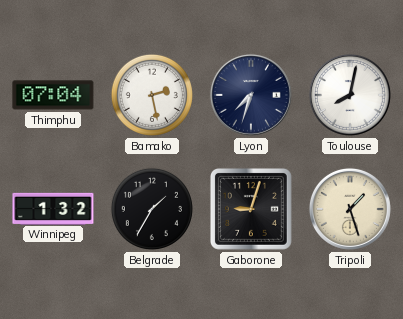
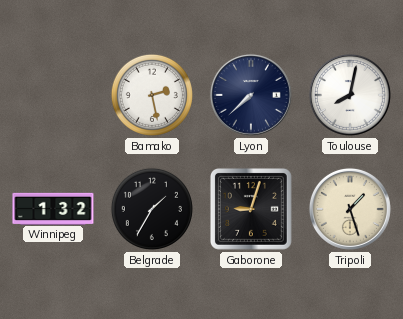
Thimphu: 07:04 -> none (53, 95)
Lyon: 7:33 -> 7:38 (251, 95)
